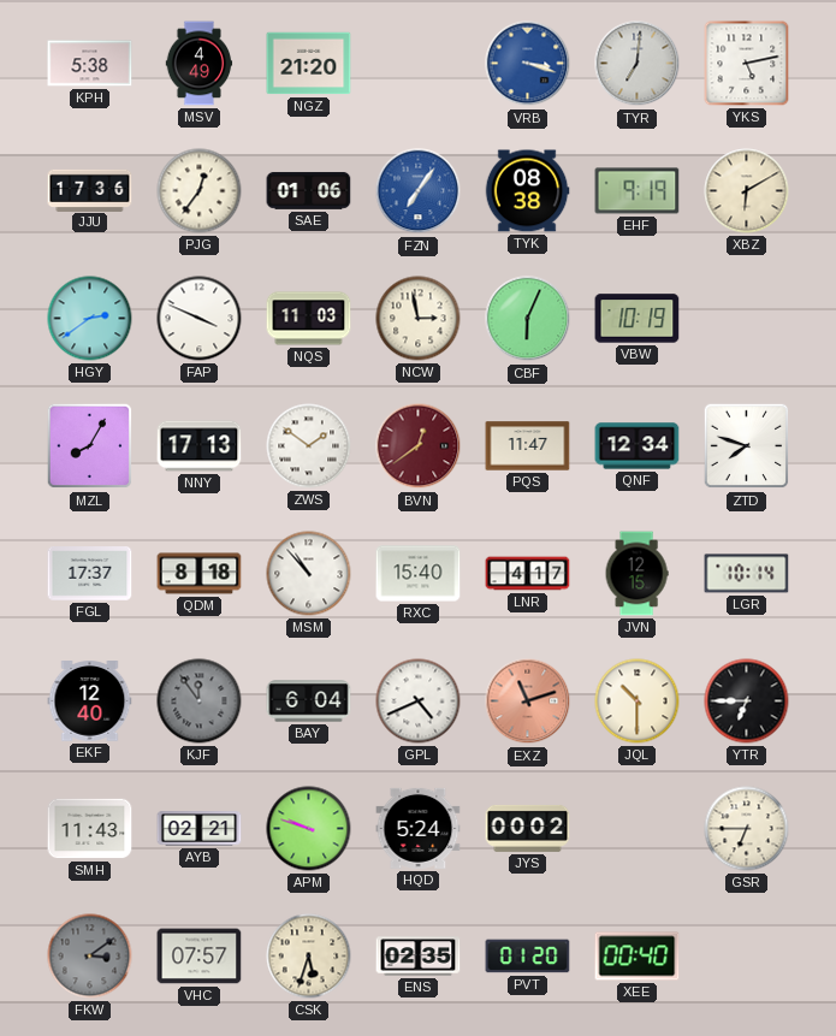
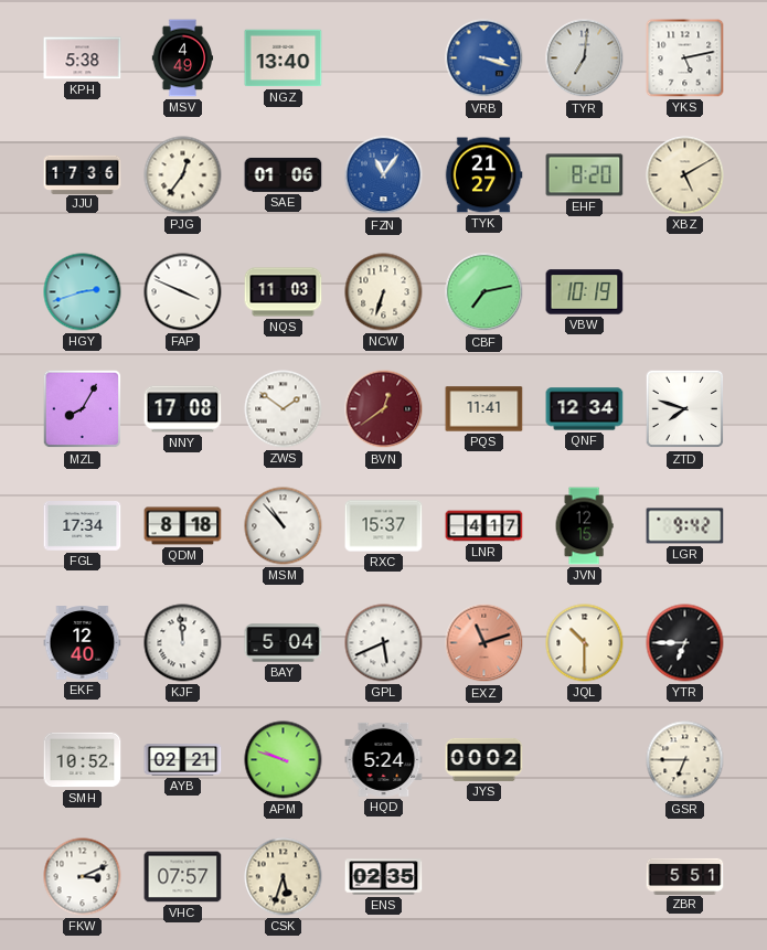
NGZ: 21:20 -> 13:40 (284, 58)
FZN: 7:06 -> 11:06 (384, 175)
TYK: 08:38 -> 21:27 (483, 175)
EHF: 9:19 -> 8:20 (585, 175)
XBZ: 6:10 -> 5:10 (685, 175)
HGY: 2:39 -> 2:42 (83, 292)
NCW: 2:58 -> 6:33 (384, 292)
CBF: 6:04 -> 7:13 (484, 292)
NNY: 17:13 -> 17:08 (183, 409)
PQS: 11:47 -> 11:41 (484, 409)
FGL: 17:37 -> 17:34 (83, 526)
RXC: 15:40 -> 15:37 (384, 526)
LGR: 10:14 -> 9:42 (685, 526)
KJF: 11:54 -> 11:59 (183, 643)
KJF dial: grey -> white (183, 643)
BAY: 6:04 -> 5:04 (284, 643)
GPL: 4:41 -> 5:41 (384, 643)
SMH: 11:43 -> 10:52 (83, 760)
FKW: 3:09 -> 3:11 (83, 877)
FKW dial: grey -> white (83, 877)
PVT: 01:20 -> none (528, 957)
XEE: 00:40 -> none (638, 957)
ZBR: none -> 5:51 (685, 876)
